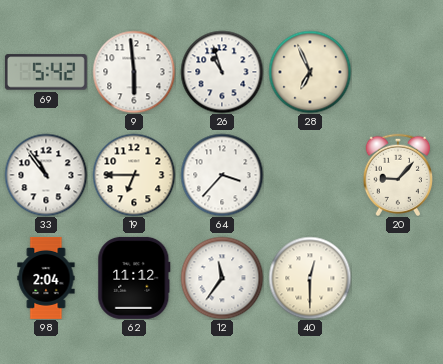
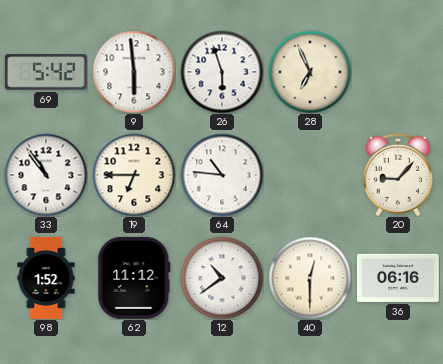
26: 10:57 -> 5:57 (222, 72)
64: 3:37 -> 10:46 (222, 175)
98: 2:04 -> 1:52 (46, 278)
12: 11:36 -> 10:39 (222, 278)
36: none -> 06:16 (398, 278)
